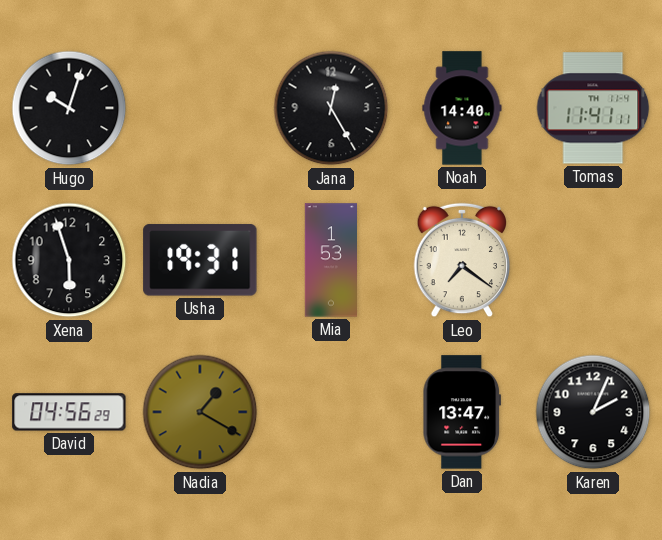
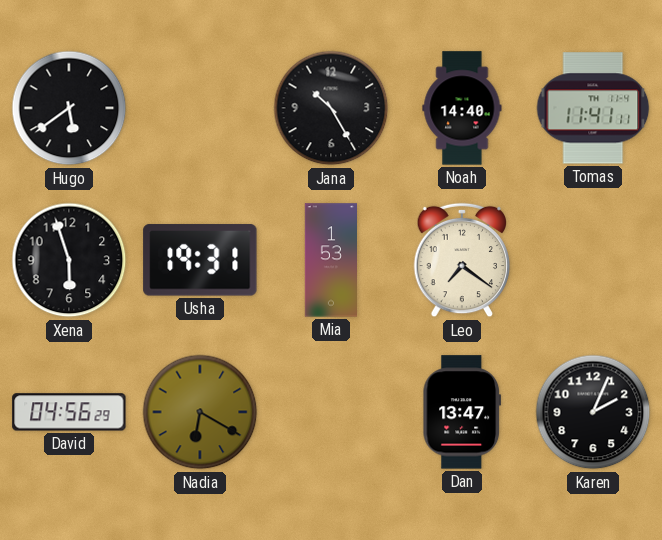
Hugo: 10:03 -> 5:39 (69, 108)
Jana: 12:25 -> 10:25 (331, 108)
Nadia: 1:20 -> 6:20 (200, 412)
